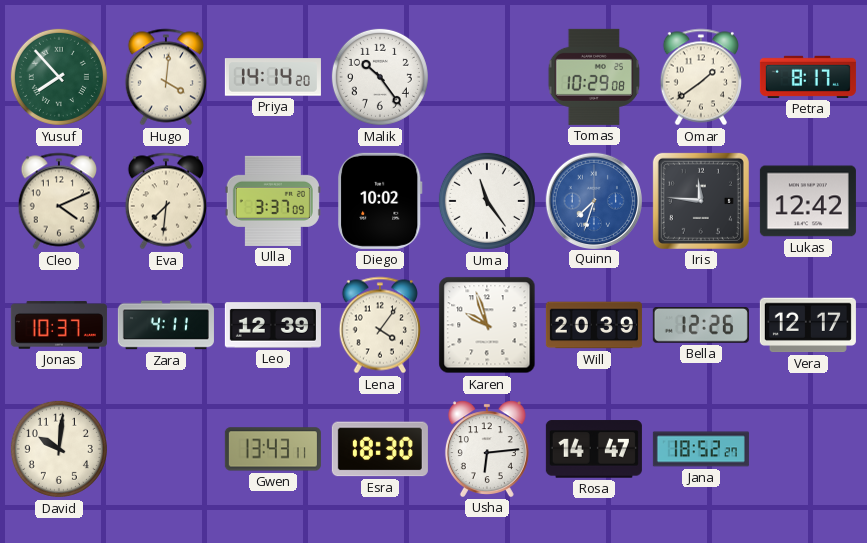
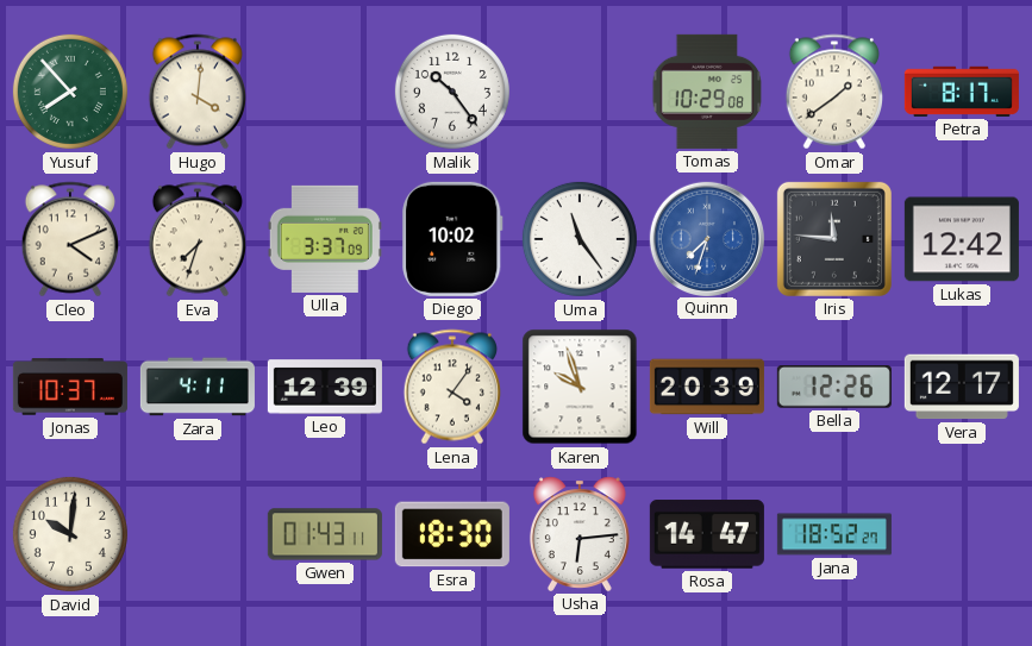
Priya: 14:14 -> none (273, 77)
Eva: 7:31 -> 7:33 (196, 239)
Gwen: 13:43 -> 01:43 (325, 534)
